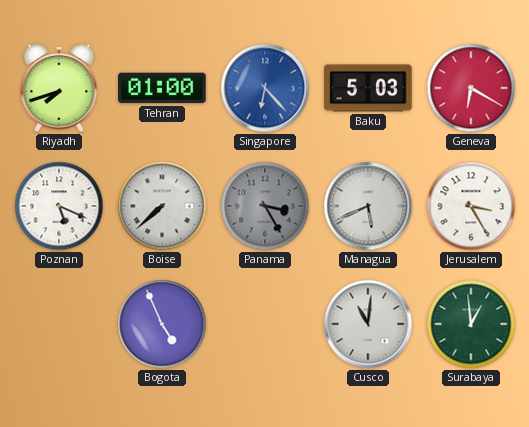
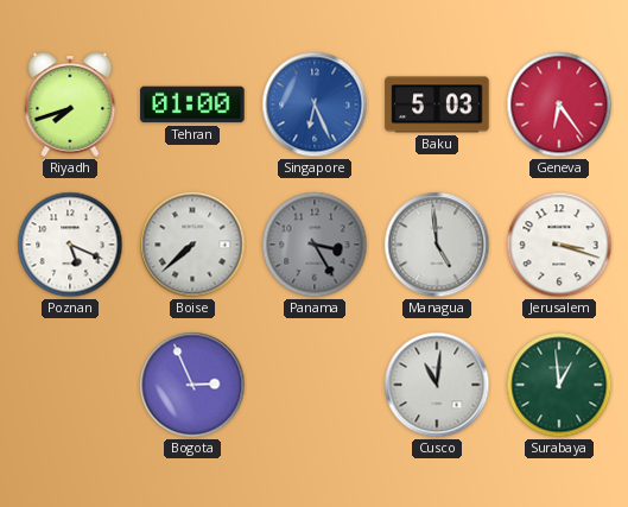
Singapore: 6:23 -> 6:26 (315, 104)
Geneva: 6:20 -> 6:24 (559, 104)
Managua: 5:41 -> 4:59 (437, 245)
Jerusalem: 3:25 -> 3:18 (559, 245)
Bogota: 4:56 -> 2:56 (192, 385)
